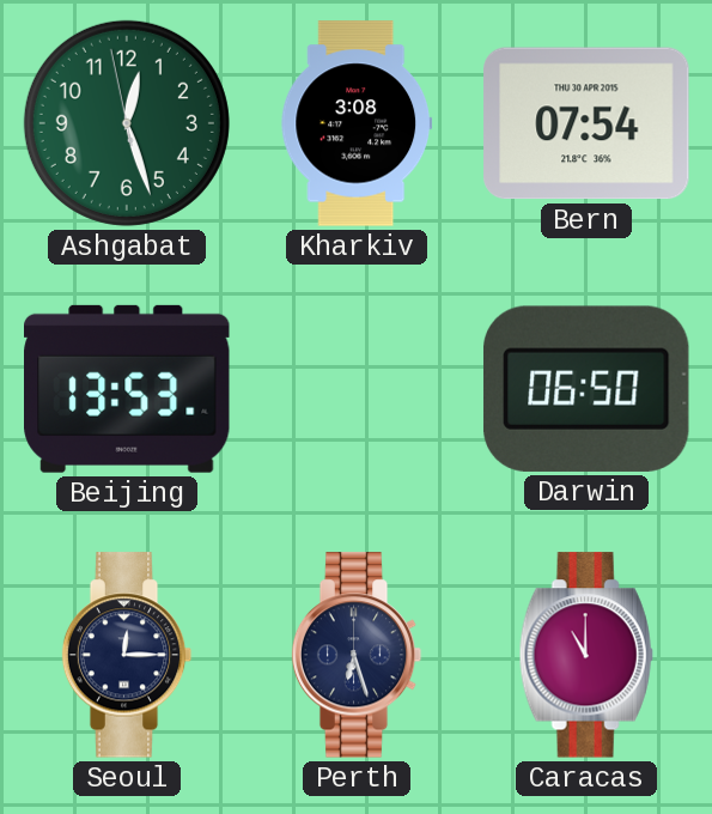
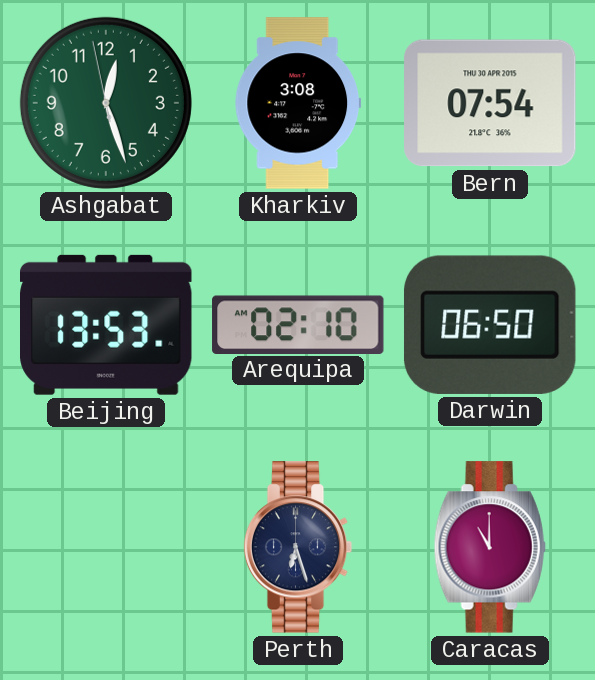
Arequipa: none -> 02:10 (299, 324)
Seoul: 12:15 -> none (127, 655)
